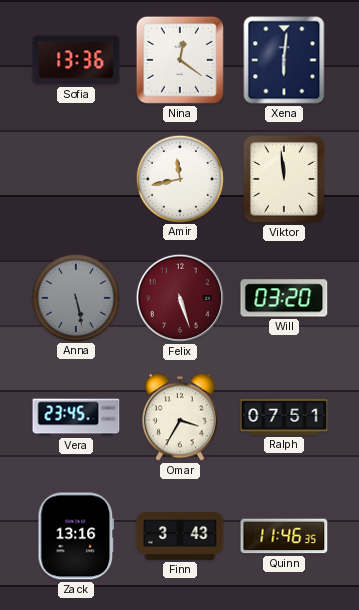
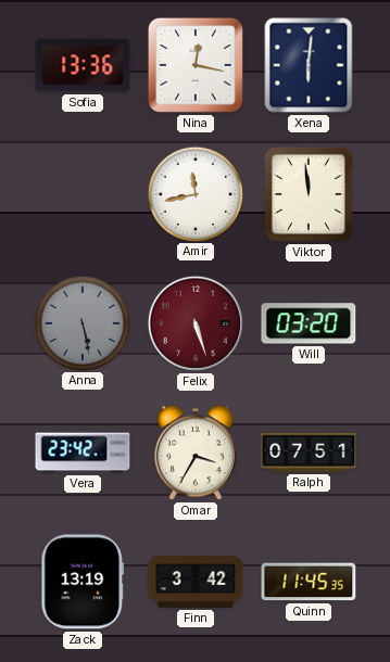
Nina: 12:21 -> 12:17 (196, 65)
Vera: 23:45 -> 23:42 (83, 453)
Zack: 13:16 -> 13:19 (83, 582)
Finn: 3:43 -> 3:42 (196, 583)
Quinn: 11:46 -> 11:45 (309, 582)
